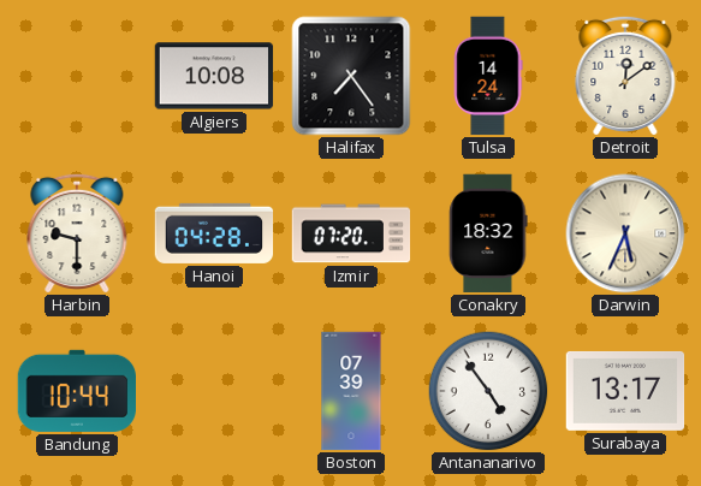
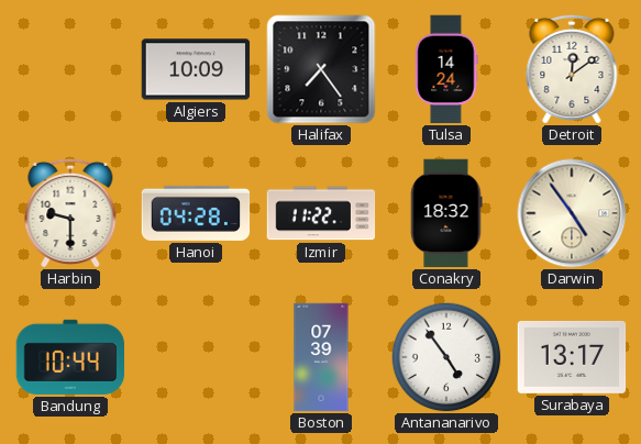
Algiers: 10:08 -> 10:09 (196, 69)
Izmir: 07:20 -> 11:22 (321, 213)
Darwin: 5:34 -> 4:54 (572, 213)
